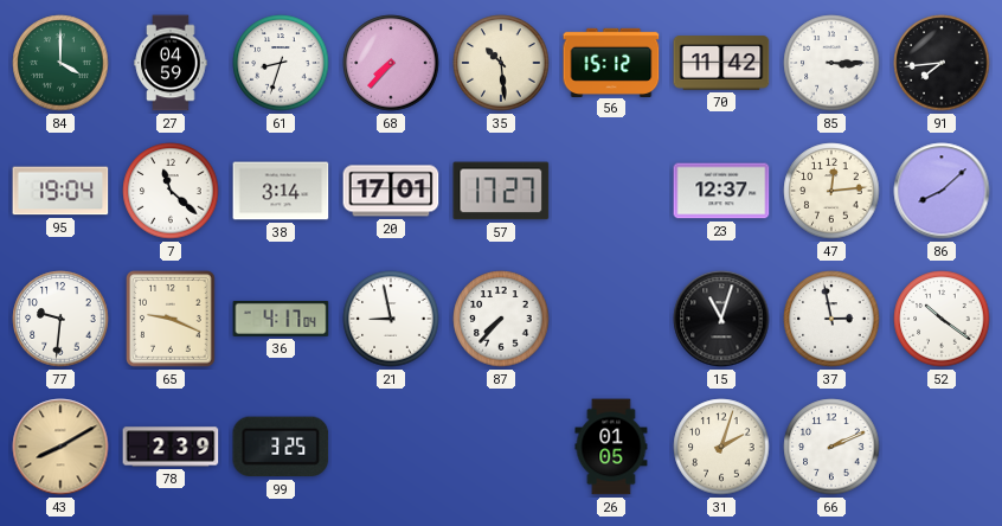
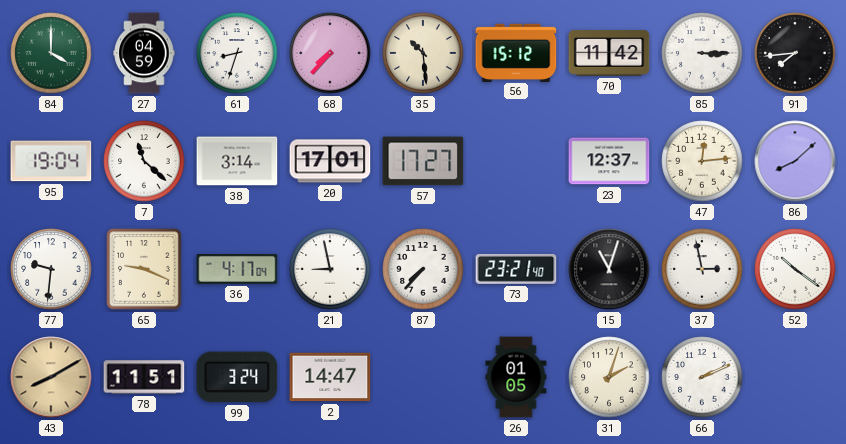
73: none -> 23:21 (516, 269)
78: 2:39 -> 11:51 (144, 377)
99: 3:25 -> 3:24 (237, 377)
2: none -> 14:47 (330, 377)
